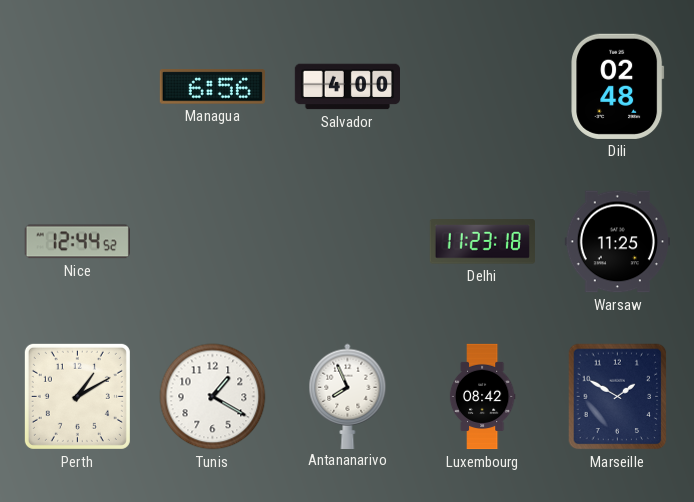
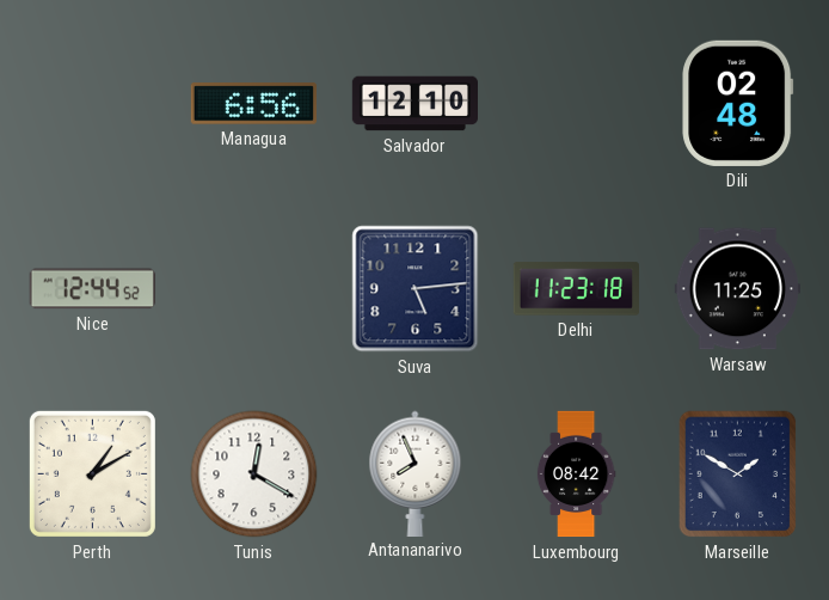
Salvador: 4:00 -> 12:10 (414, 104)
Suva: none -> 5:14 (416, 289)
Tunis: 1:20 -> 12:20 (254, 475)
